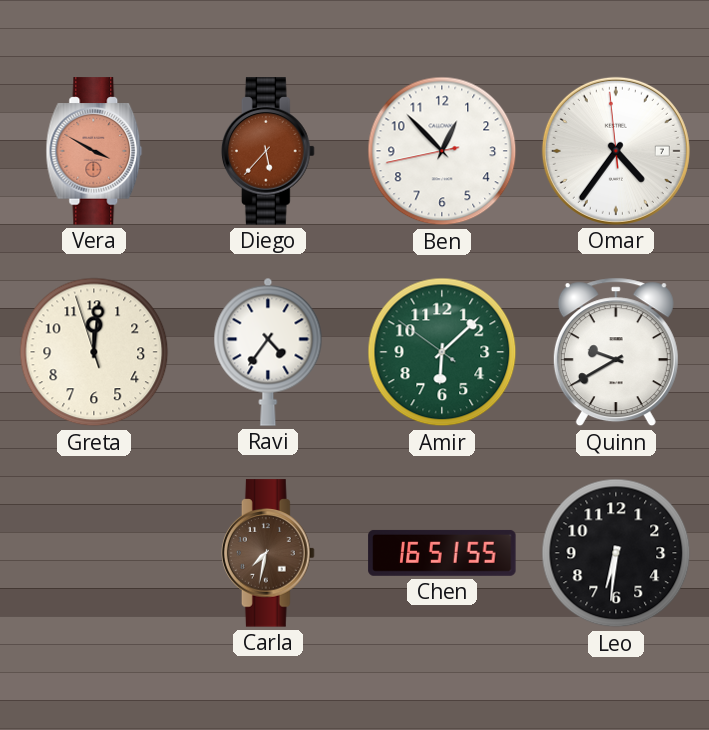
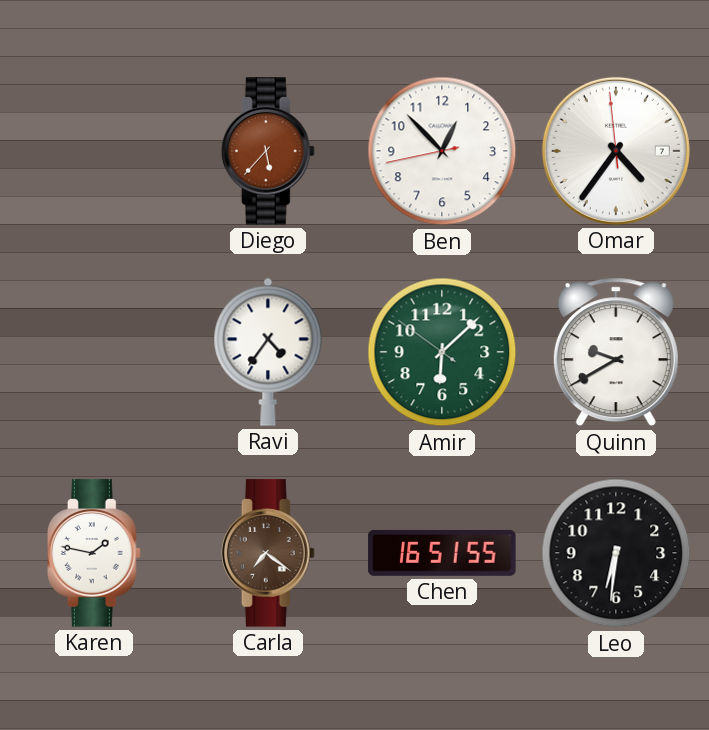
Vera: 3:50 -> none (94, 151)
Greta: 12:00 -> none (94, 352)
Karen: none -> 1:47 (95, 553)
Carla: 7:32 -> 7:21 (269, 553)
